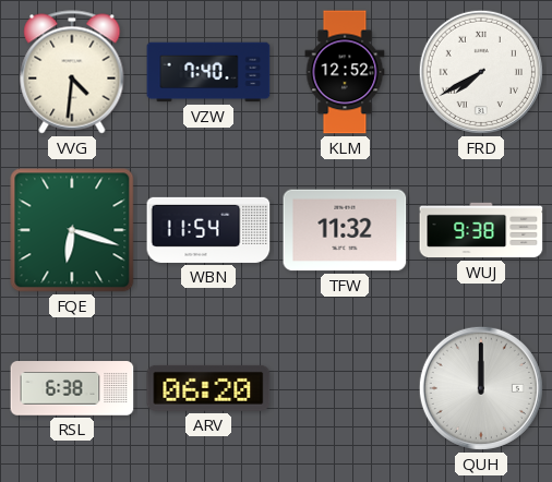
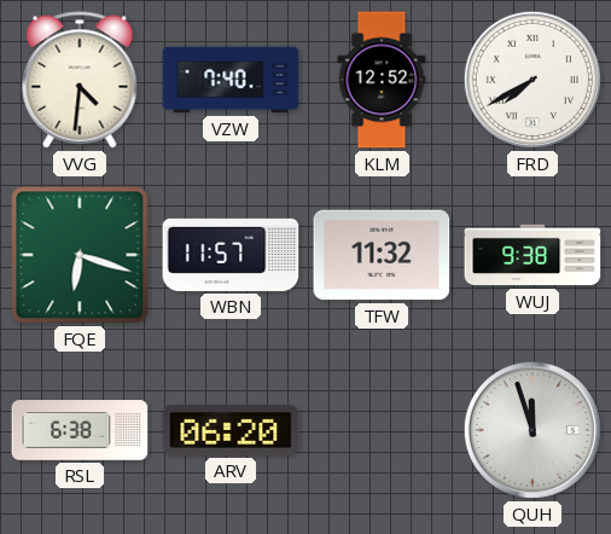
WBN: 11:54 -> 11:57 (231, 255)
QUH: 12:00 -> 11:57 (533, 430)
